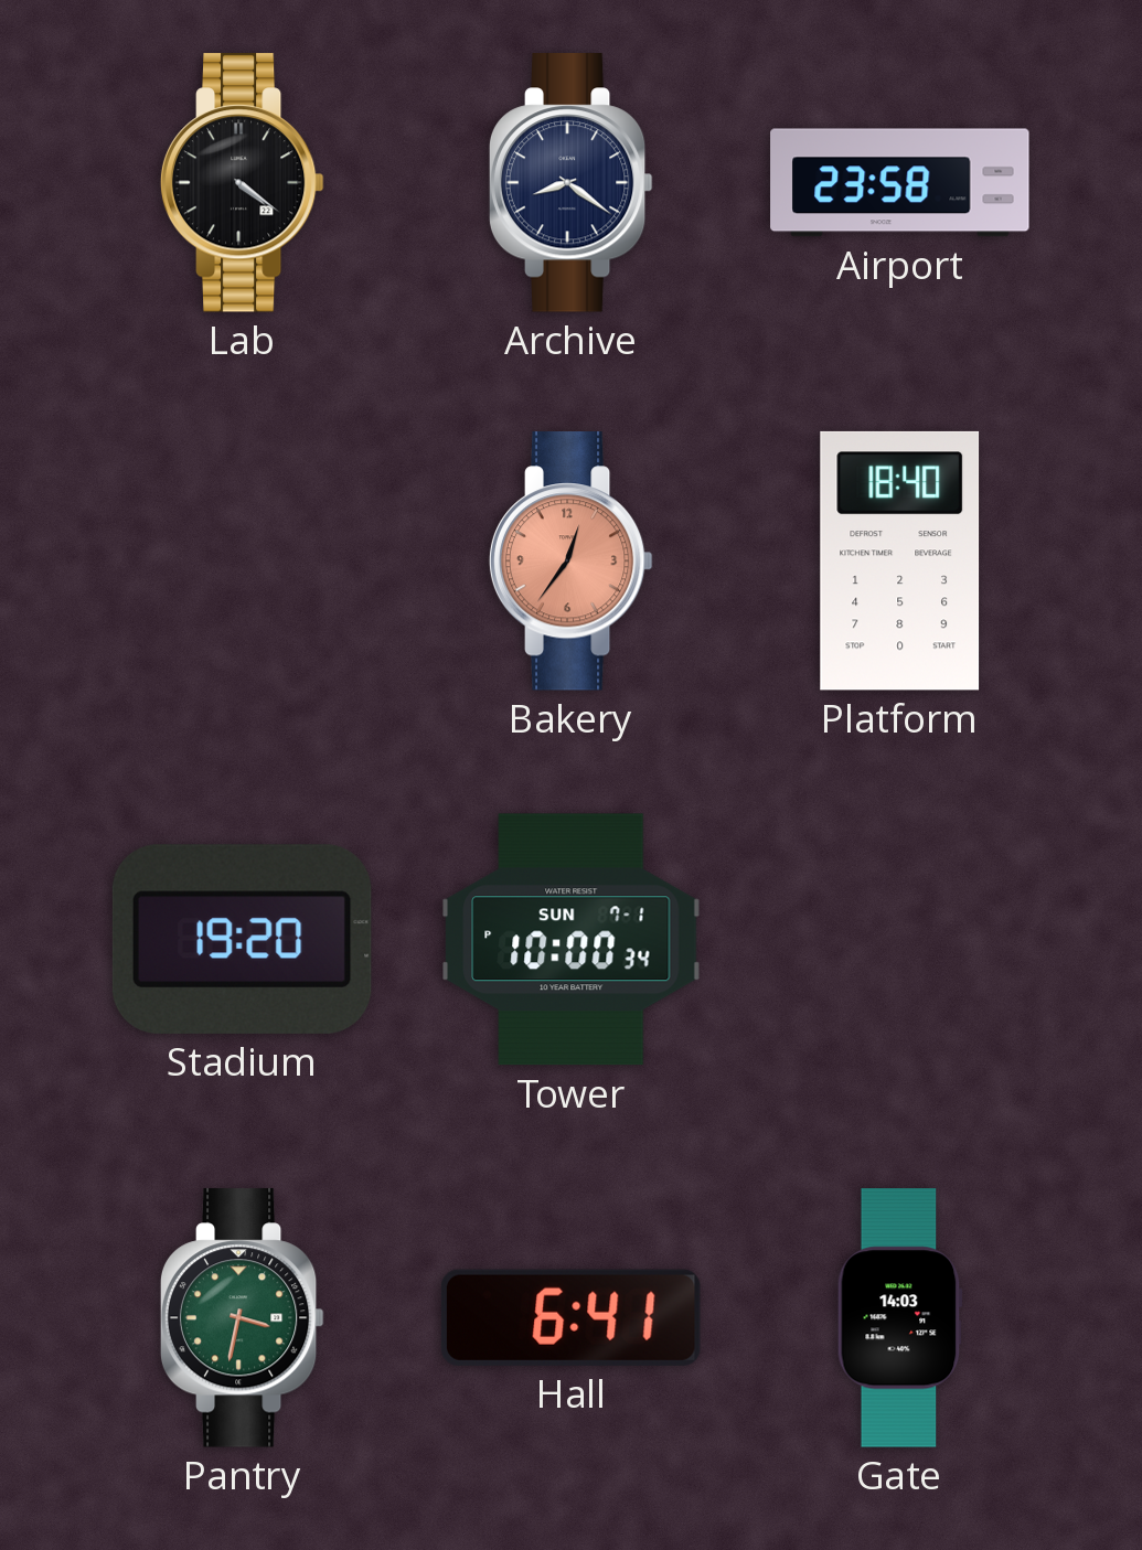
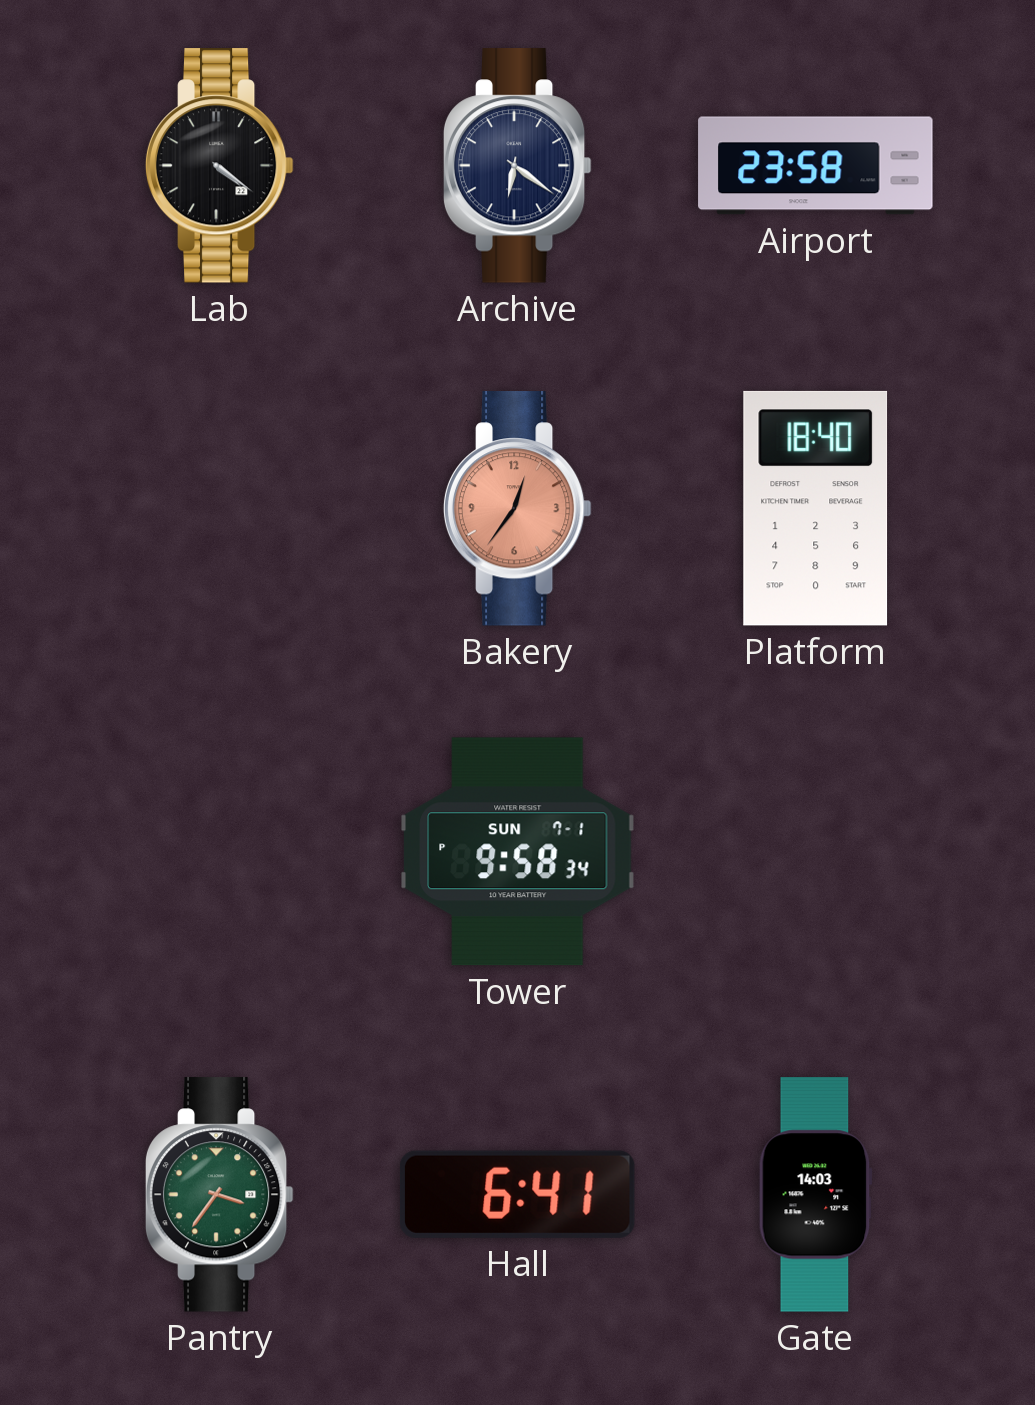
Archive: 8:21 -> 6:21 (517, 166)
Stadium: 19:20 -> none (242, 939)
Tower: 10:00 -> 9:58 (518, 852)
Pantry: 3:32 -> 3:36 (219, 1195)
